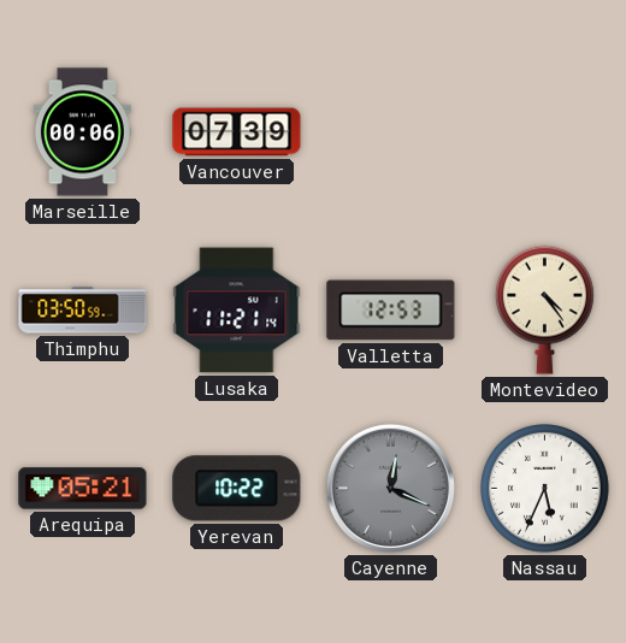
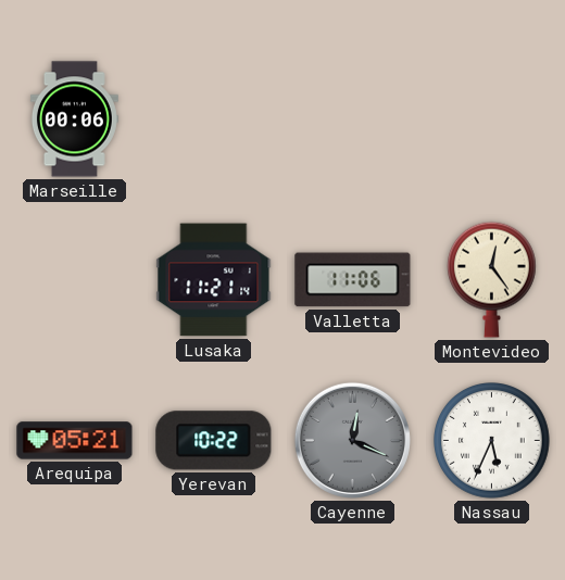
Vancouver: 07:39 -> none (237, 132)
Thimphu: 03:50 -> none (83, 311)
Valletta: 12:53 -> 11:06 (353, 280)
Montevideo: 4:24 -> 12:24 (492, 279)
